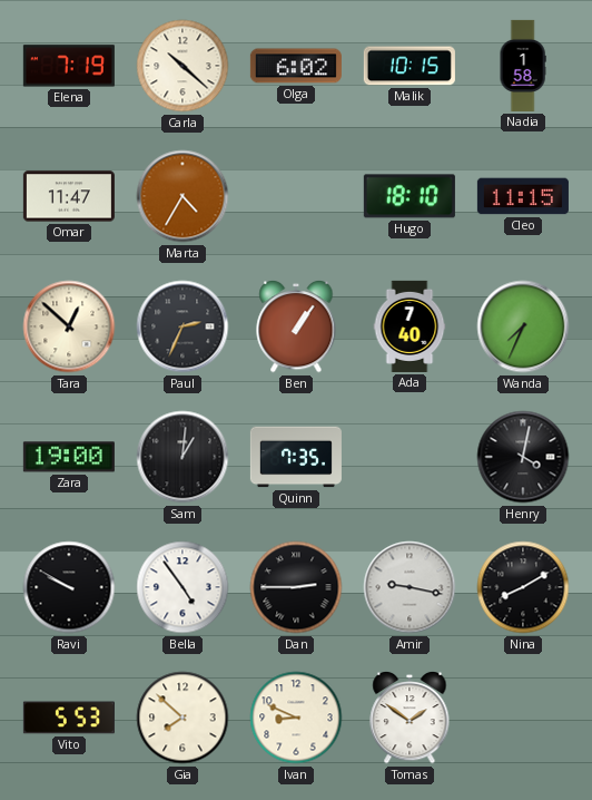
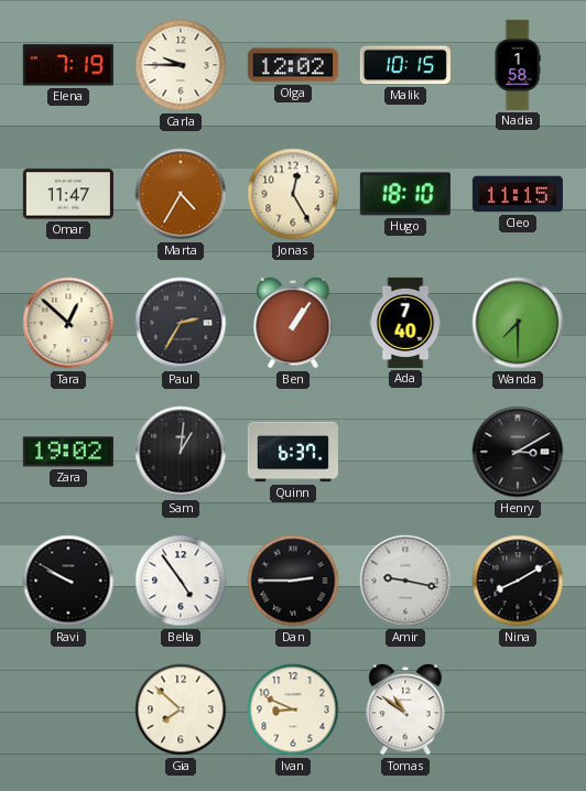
Carla: 10:22 -> 9:45 (181, 65)
Olga: 6:02 -> 12:02 (293, 65)
Jonas: none -> 12:25 (293, 194)
Paul: 2:34 -> 2:35 (181, 323)
Wanda: 7:34 -> 7:30 (518, 323)
Zara: 19:00 -> 19:02 (68, 452)
Quinn: 7:35 -> 6:37 (293, 452)
Henry: 4:02 -> 3:10 (518, 452)
Vito: 5:53 -> none (69, 718)
Tomas: 1:51 -> 10:51 (405, 709)
